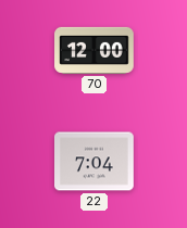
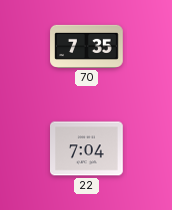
70: 12:00 -> 7:35 (87, 46)
